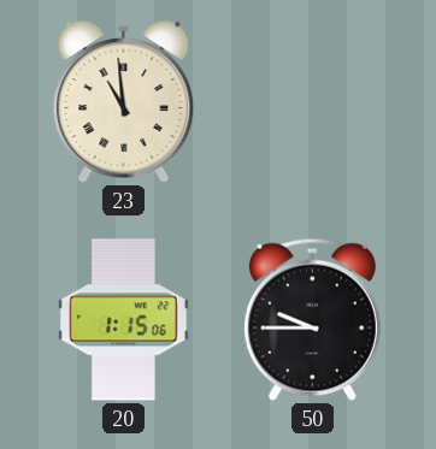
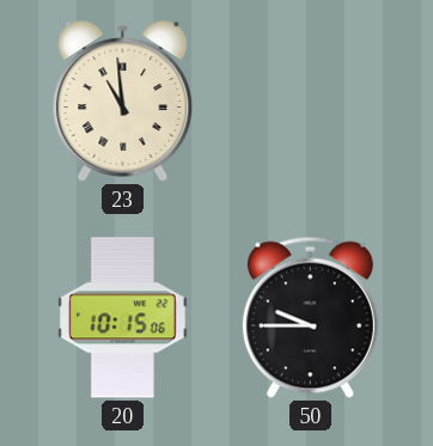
20: 1:15 -> 10:15 (122, 318)
